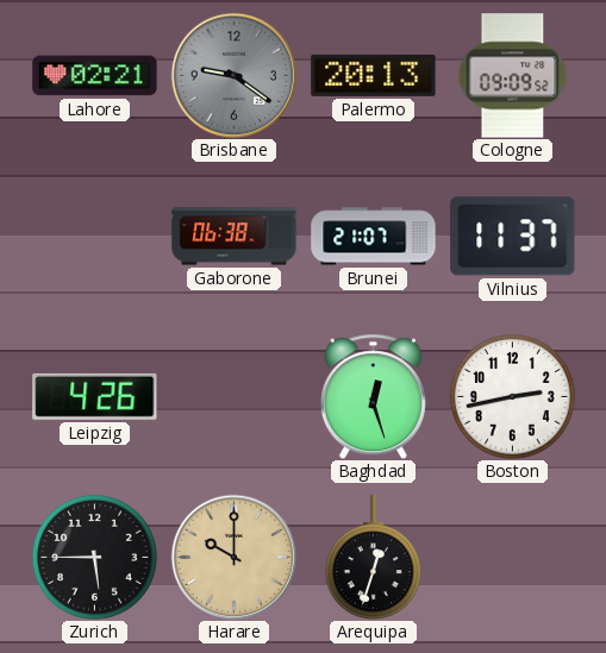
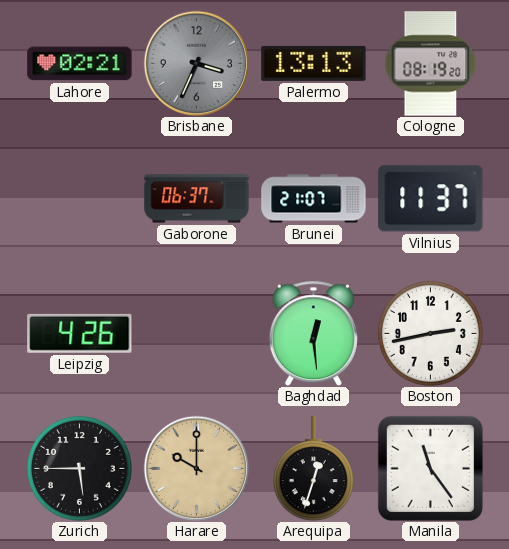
Brisbane: 9:21 -> 3:34 (196, 63)
Palermo: 20:13 -> 13:13 (314, 63)
Cologne: 09:09 -> 08:19 (431, 64)
Gaborone: 06:38 -> 06:37 (197, 199)
Baghdad: 12:27 -> 12:29 (313, 333)
Manila: none -> 11:24 (430, 468)
